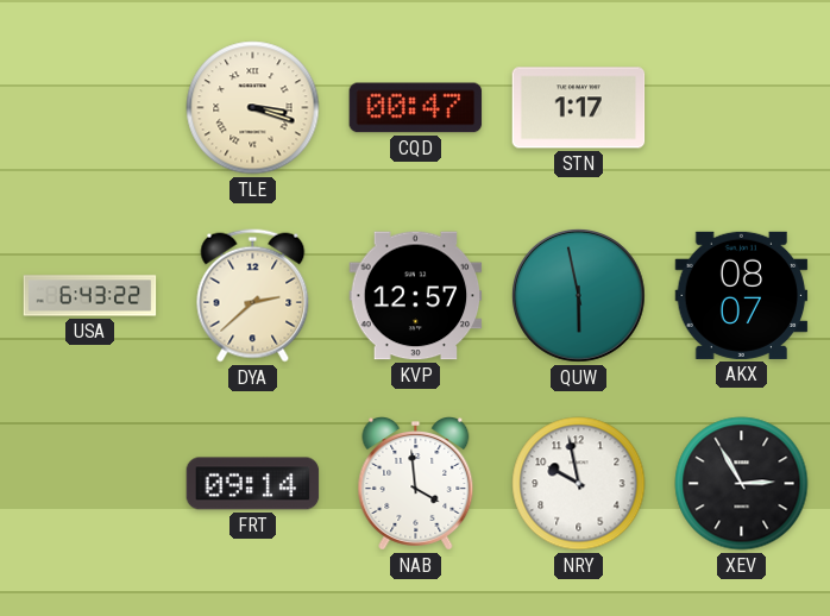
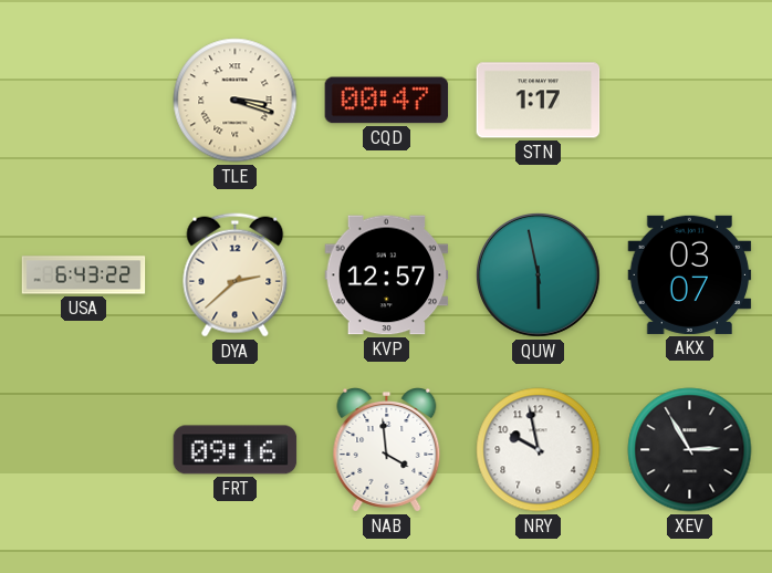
AKX: 08:07 -> 03:07 (690, 274)
FRT: 09:14 -> 09:16 (236, 450)
